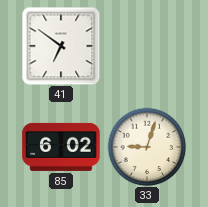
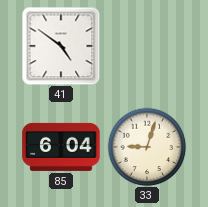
41: 6:51 -> 4:51 (61, 46)
85: 6:02 -> 6:04 (61, 147)
